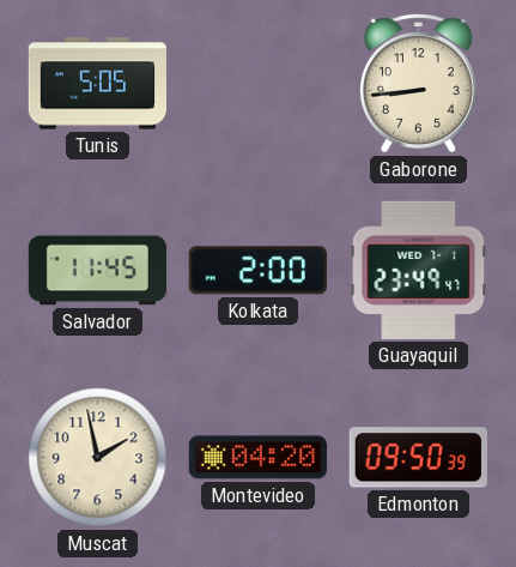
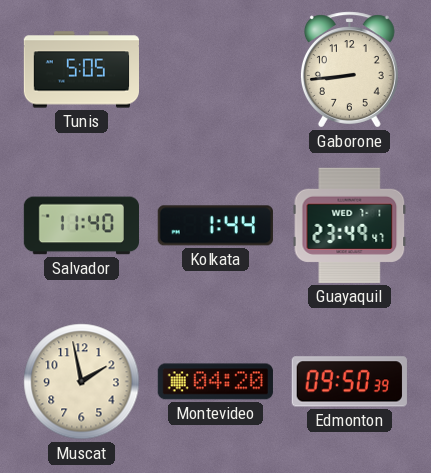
Salvador: 11:45 -> 11:40 (81, 226)
Kolkata: 2:00 -> 1:44 (215, 226)
